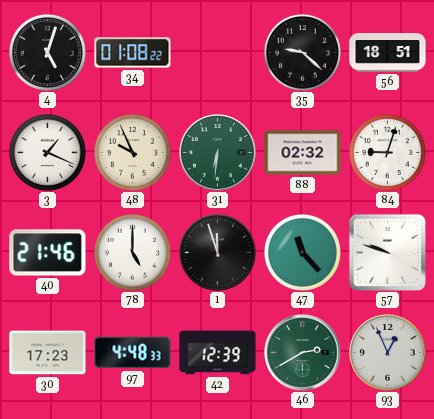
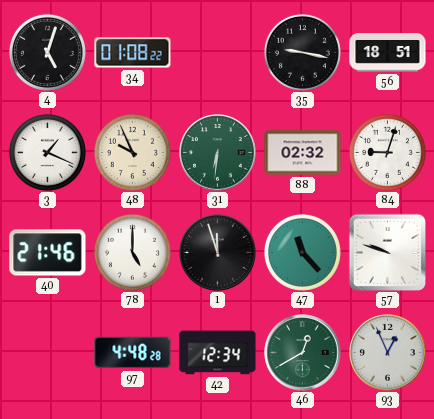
35: 9:22 -> 9:17 (302, 52)
30: 17:23 -> none (48, 353)
97: 4:48:33 -> 4:48:28 (133, 353)
42: 12:39 -> 12:34 (218, 353)
46: 2:40 -> 12:40 (303, 353)
